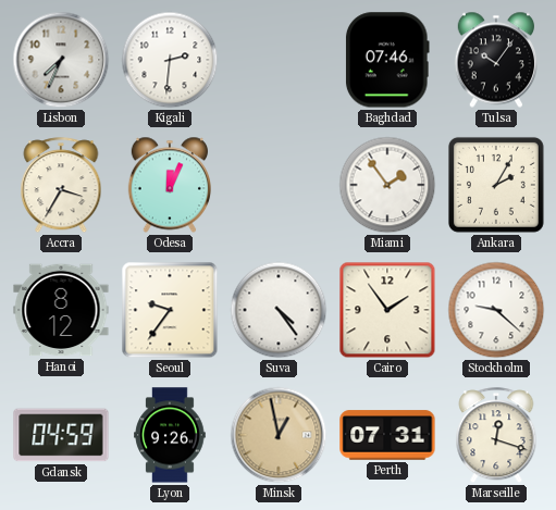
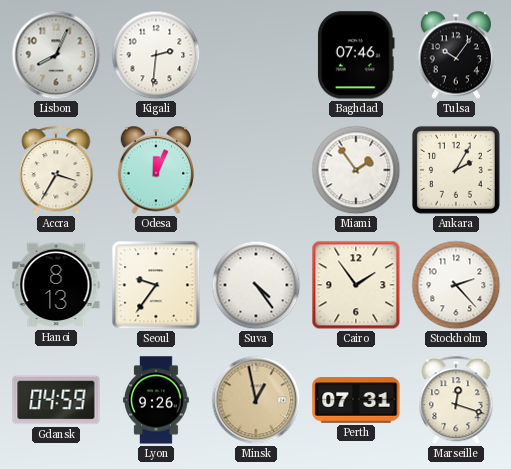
Lisbon: 7:34 -> 8:04 (56, 55)
Hanoi: 8:12 -> 8:13 (56, 285)
Stockholm: 9:22 -> 2:23 (456, 285)
